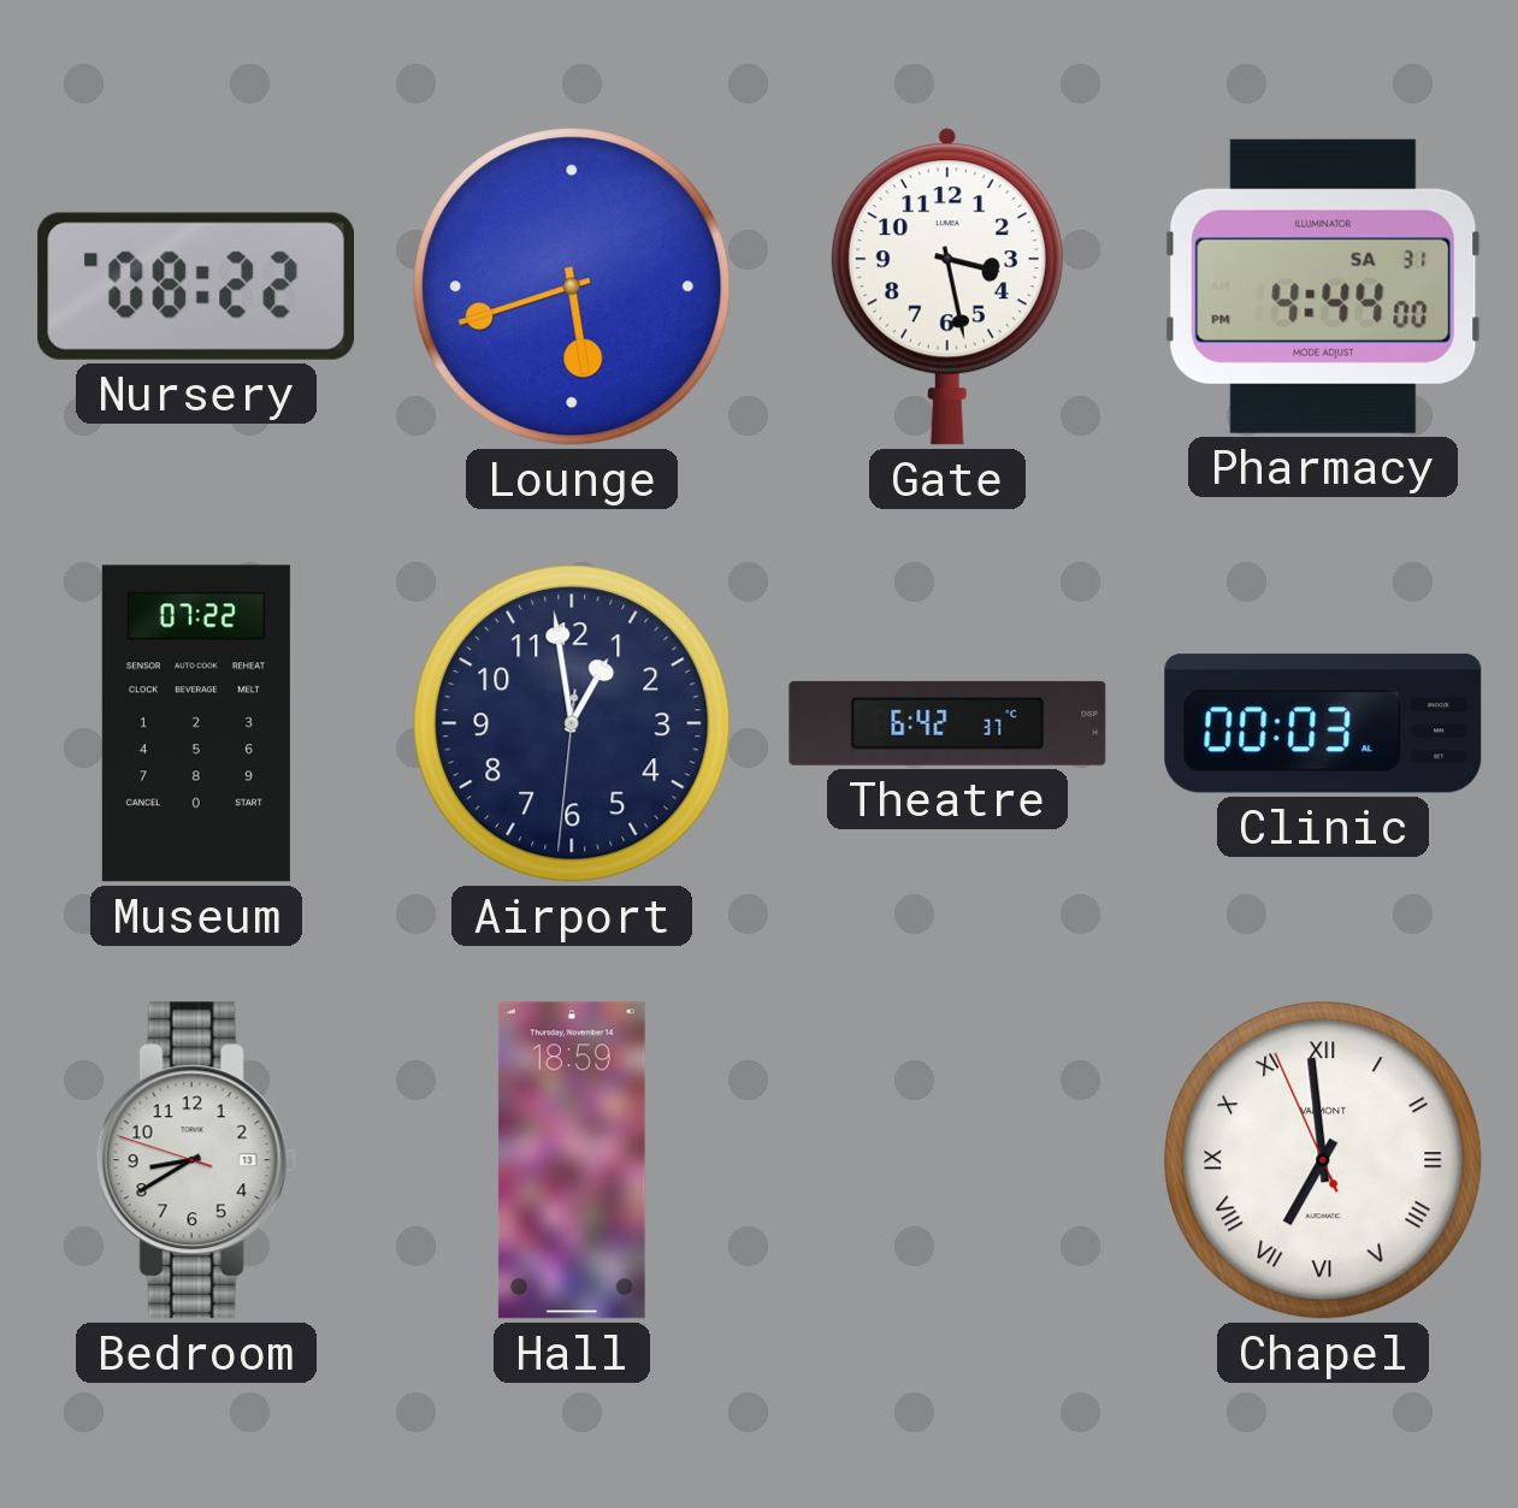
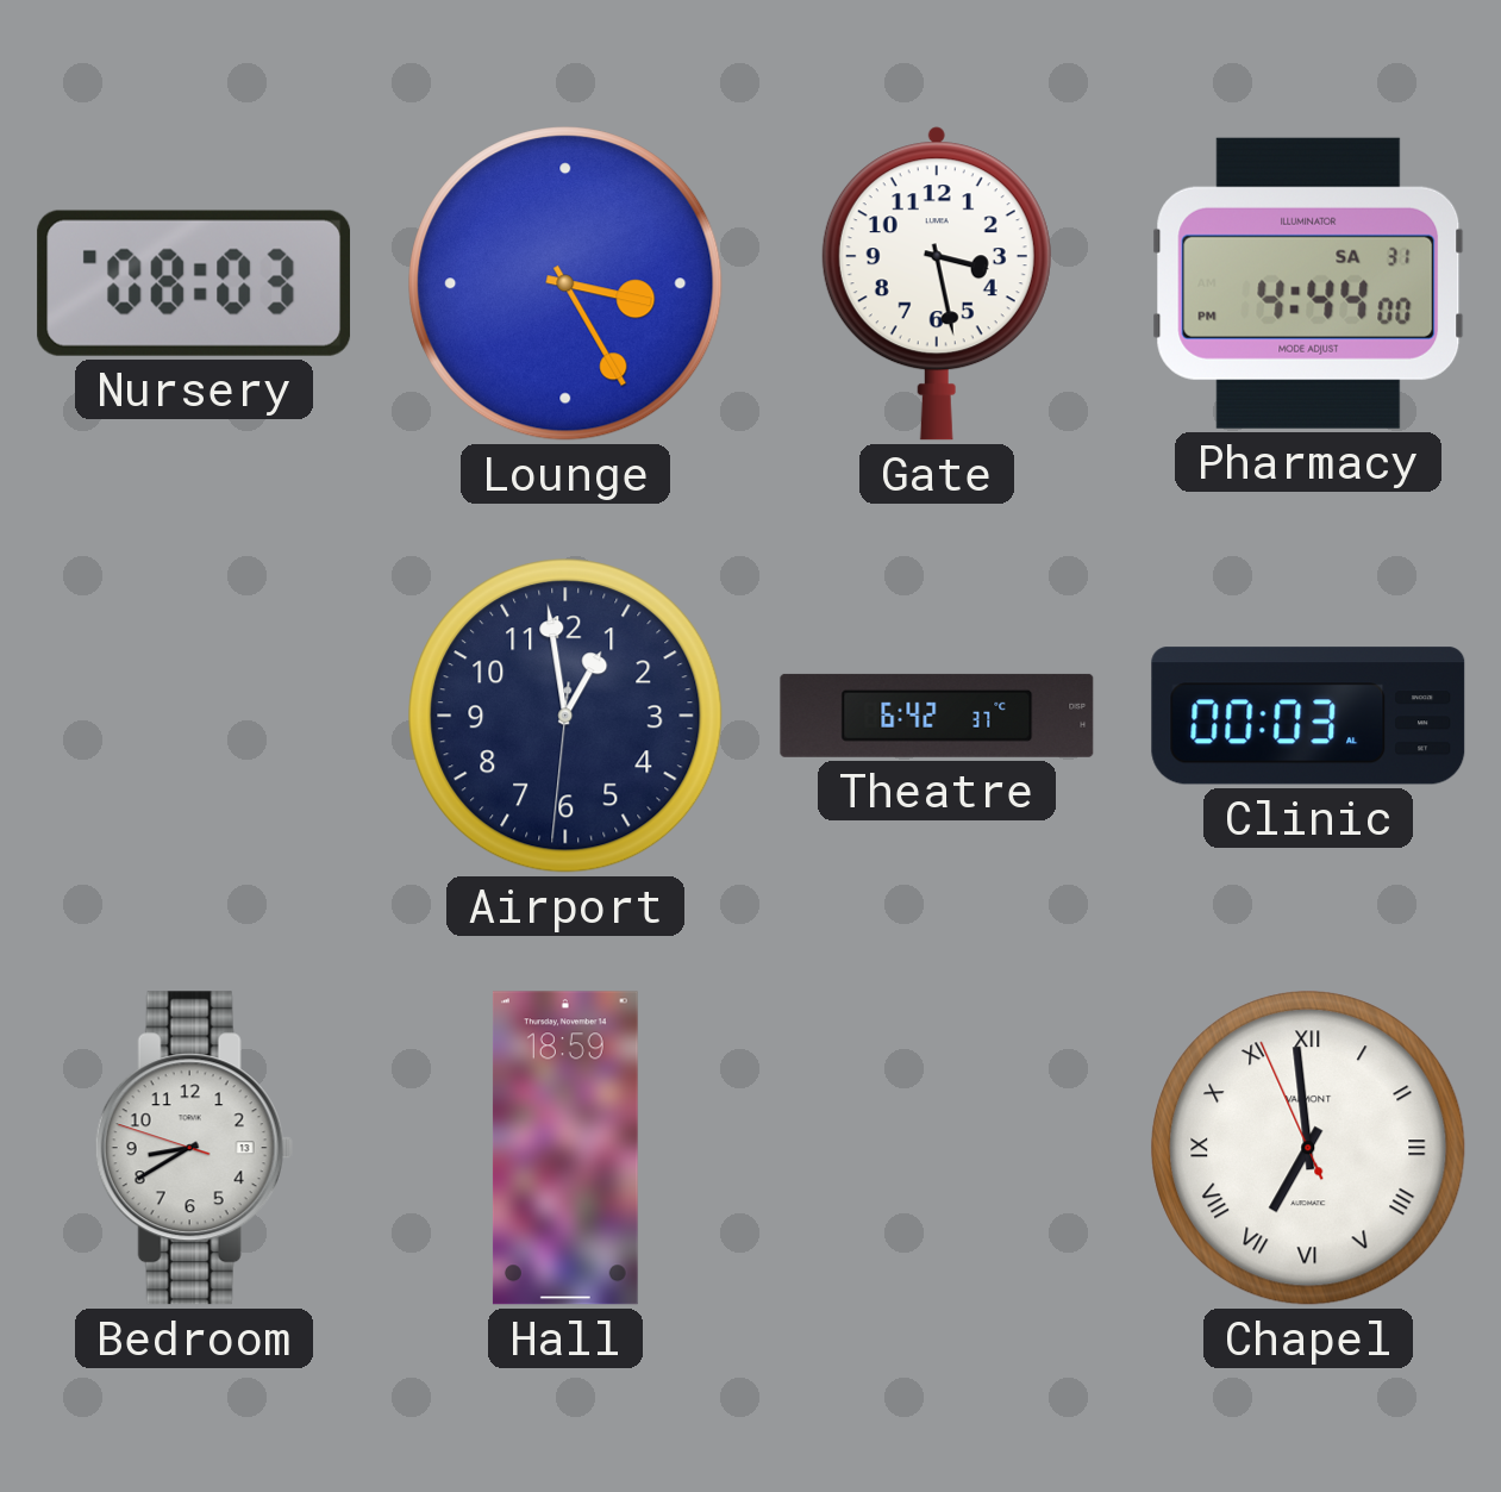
Nursery: 08:22 -> 08:03 (194, 283)
Lounge: 5:42 -> 3:25 (565, 283)
Museum: 07:22 -> none (196, 723)
